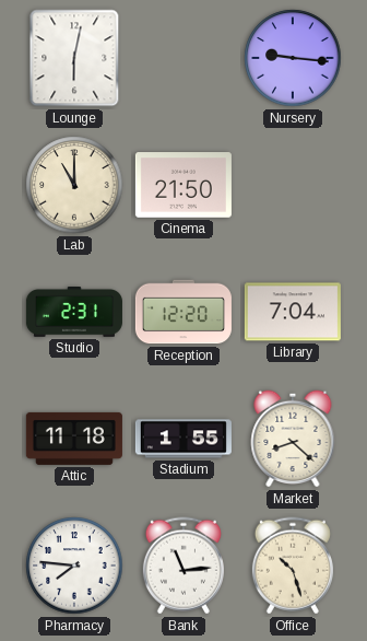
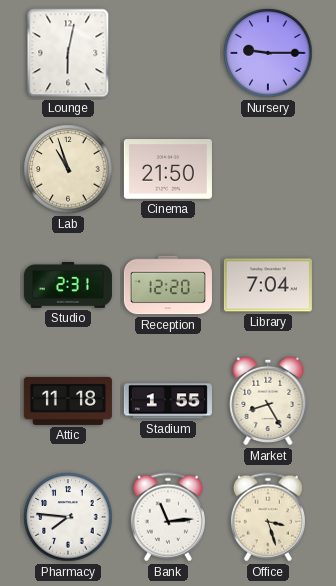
Nursery: 9:16 -> 9:15 (268, 53)
Lab: 11:00 -> 10:57 (68, 169)
Market: 8:22 -> 8:25 (268, 401)
Office: 10:27 -> 3:27 (268, 517)
